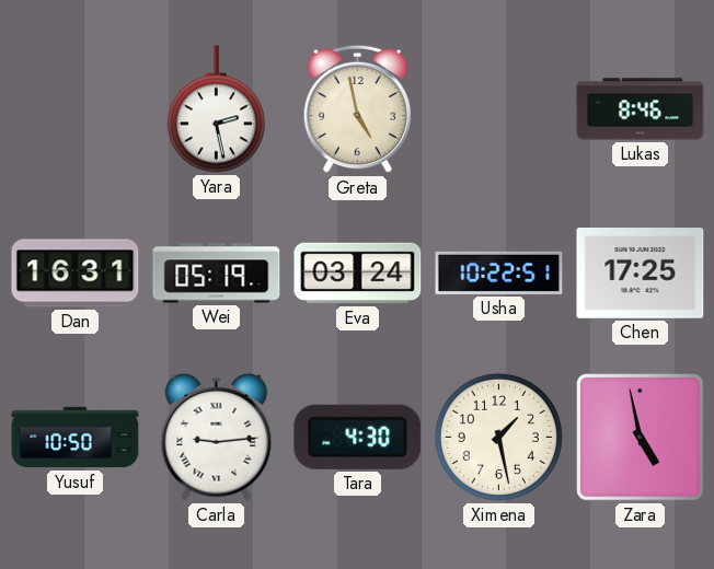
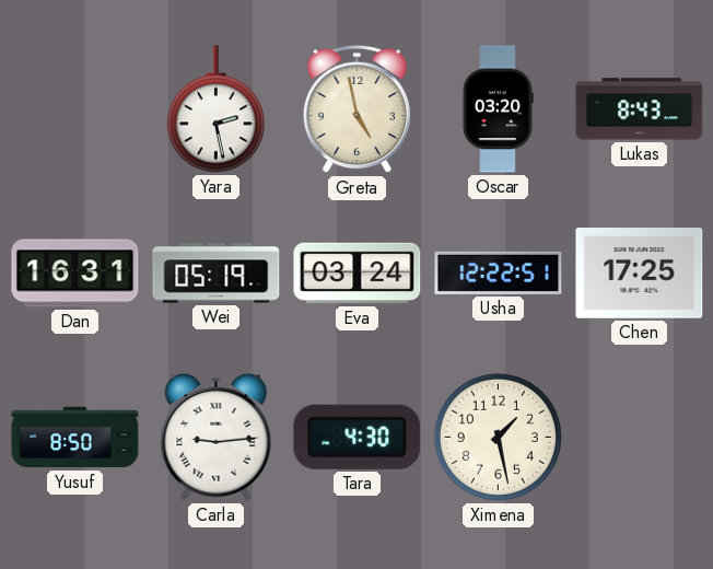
Oscar: none -> 03:20 (498, 109)
Lukas: 8:46 -> 8:43 (640, 109)
Usha: 10:22 -> 12:22 (499, 272)
Yusuf: 10:50 -> 8:50 (75, 438)
Zara: 4:58 -> none (641, 438)
